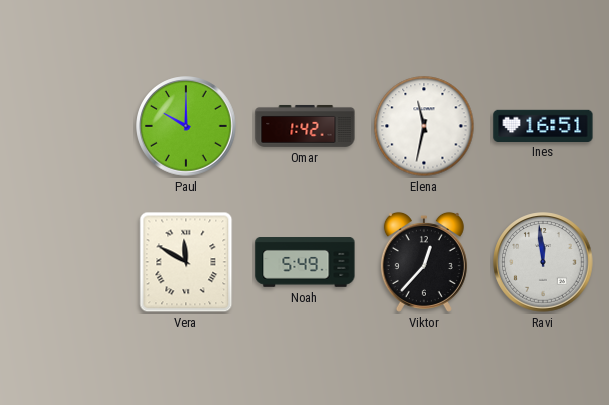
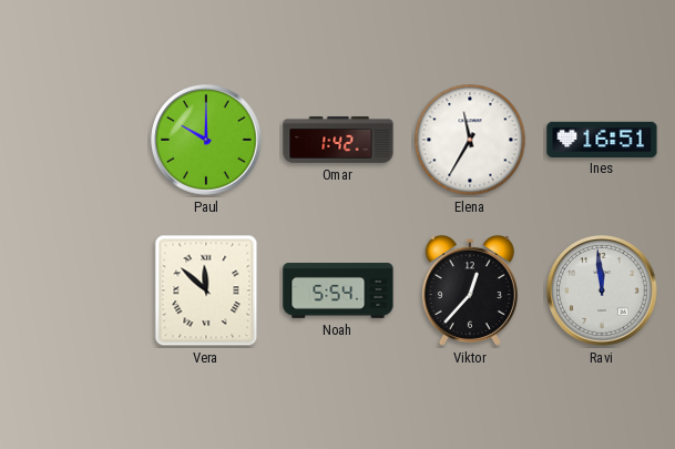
Elena: 11:32 -> 11:35 (470, 140)
Vera: 11:50 -> 11:52 (206, 290)
Noah: 5:49 -> 5:54 (338, 292)
